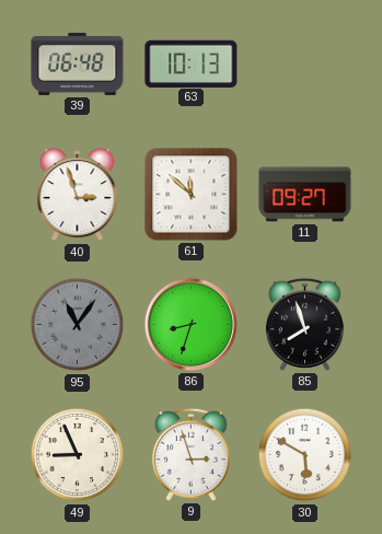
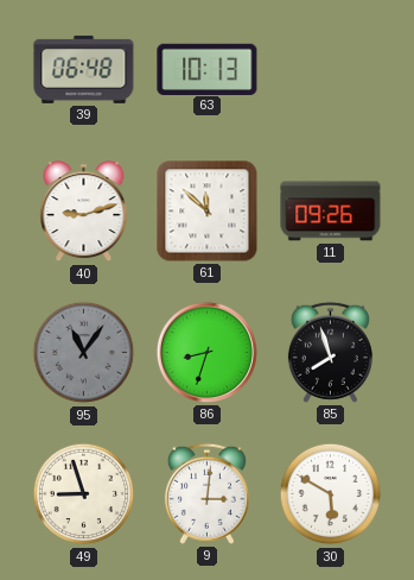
40: 2:57 -> 9:12 (84, 212)
11: 09:27 -> 09:26 (331, 212)
49: 8:56 -> 8:57 (84, 494)
9: 2:57 -> 3:01 (206, 493)
